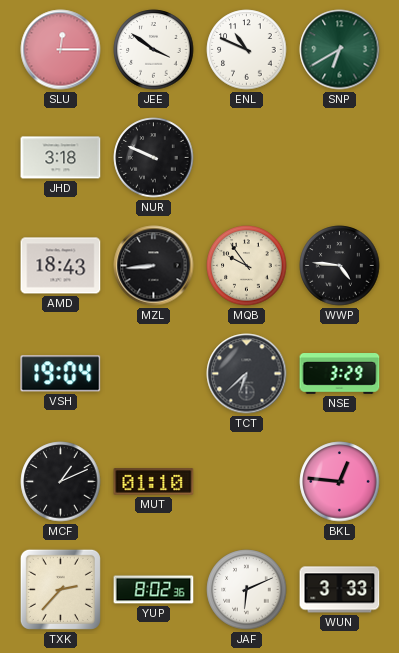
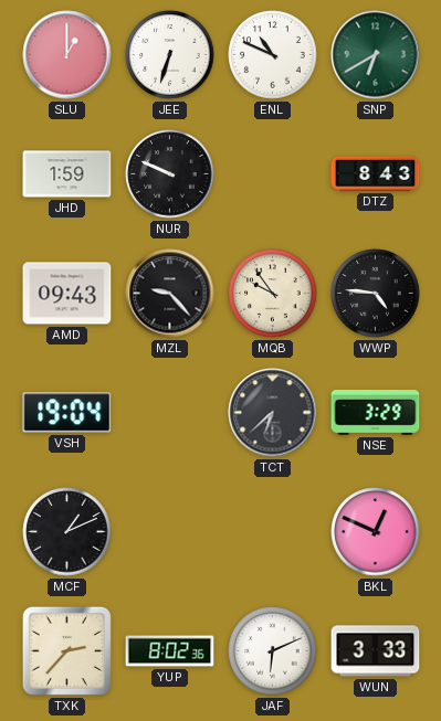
SLU: 12:15 -> 1:00 (67, 55)
JEE: 3:51 -> 6:33 (170, 55)
JHD: 3:18 -> 1:59 (67, 174)
DTZ: none -> 8:43 (376, 173)
AMD: 18:43 -> 09:43 (67, 294)
MZL: 8:44 -> 9:23 (170, 294)
MUT: 01:10 -> none (154, 482)
BKL: 12:46 -> 12:49 (376, 532)
